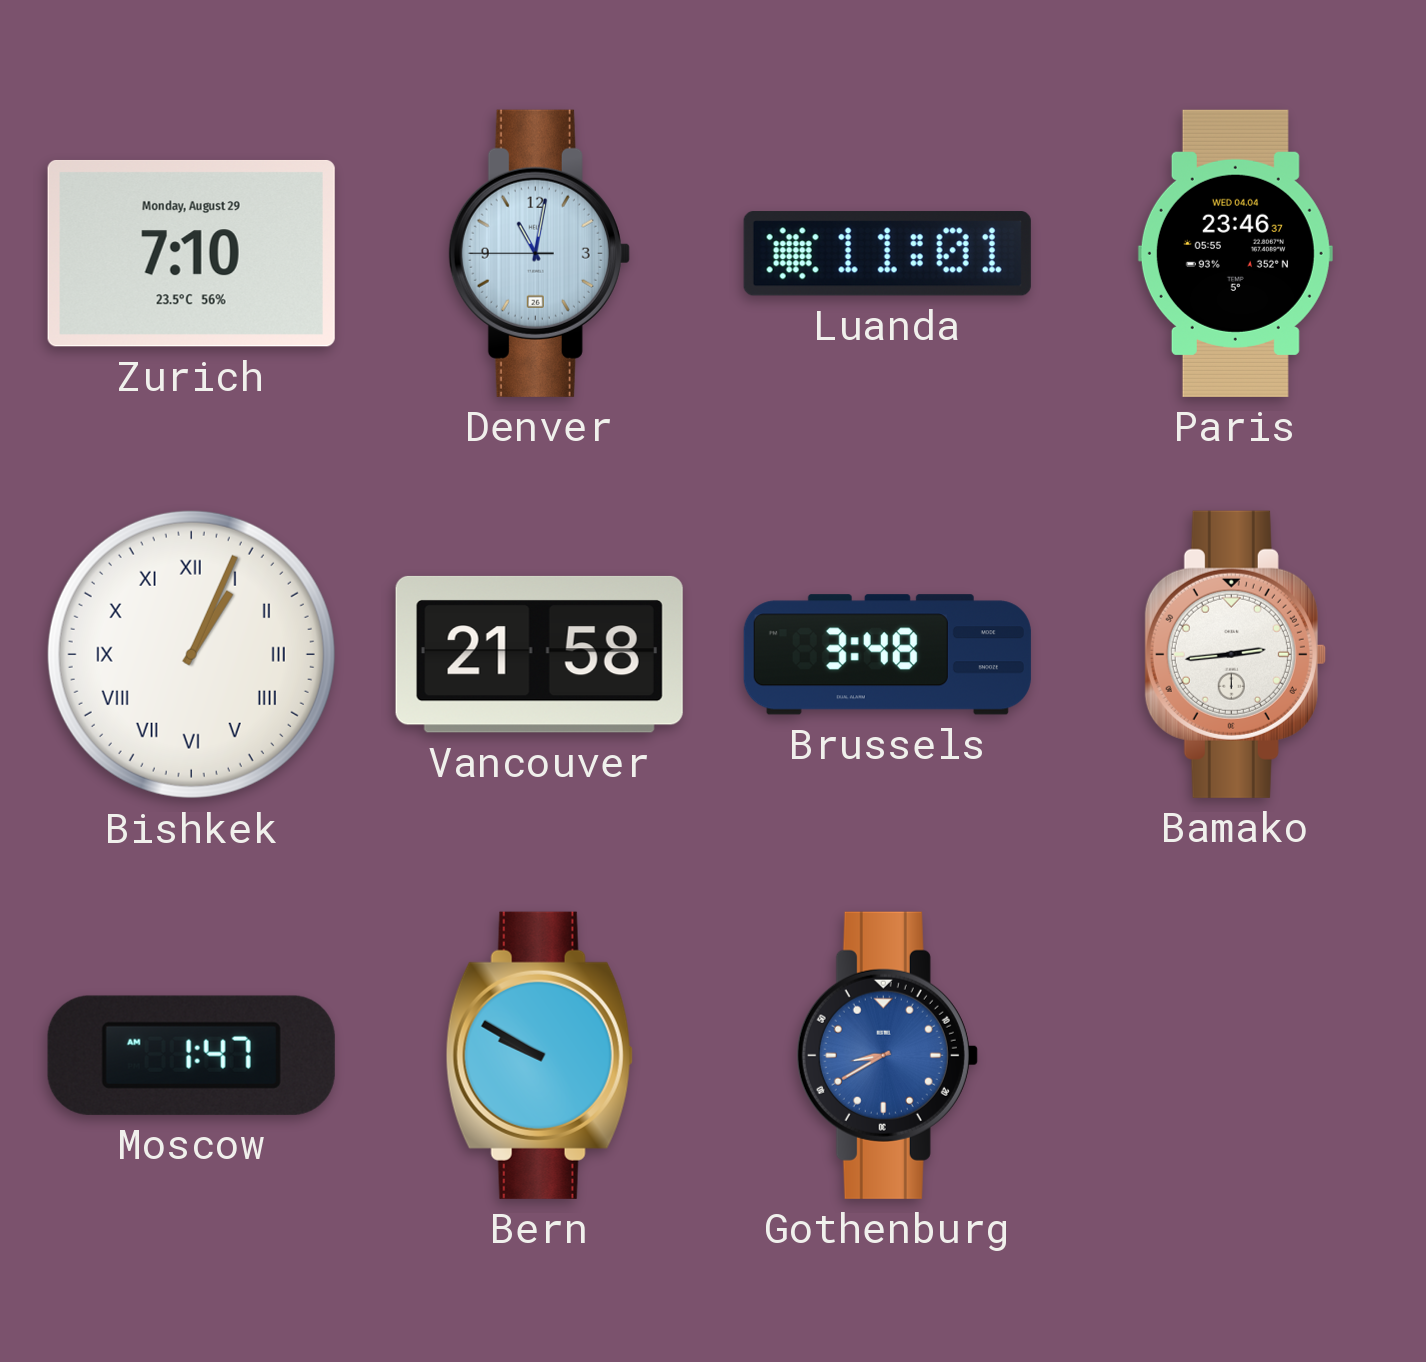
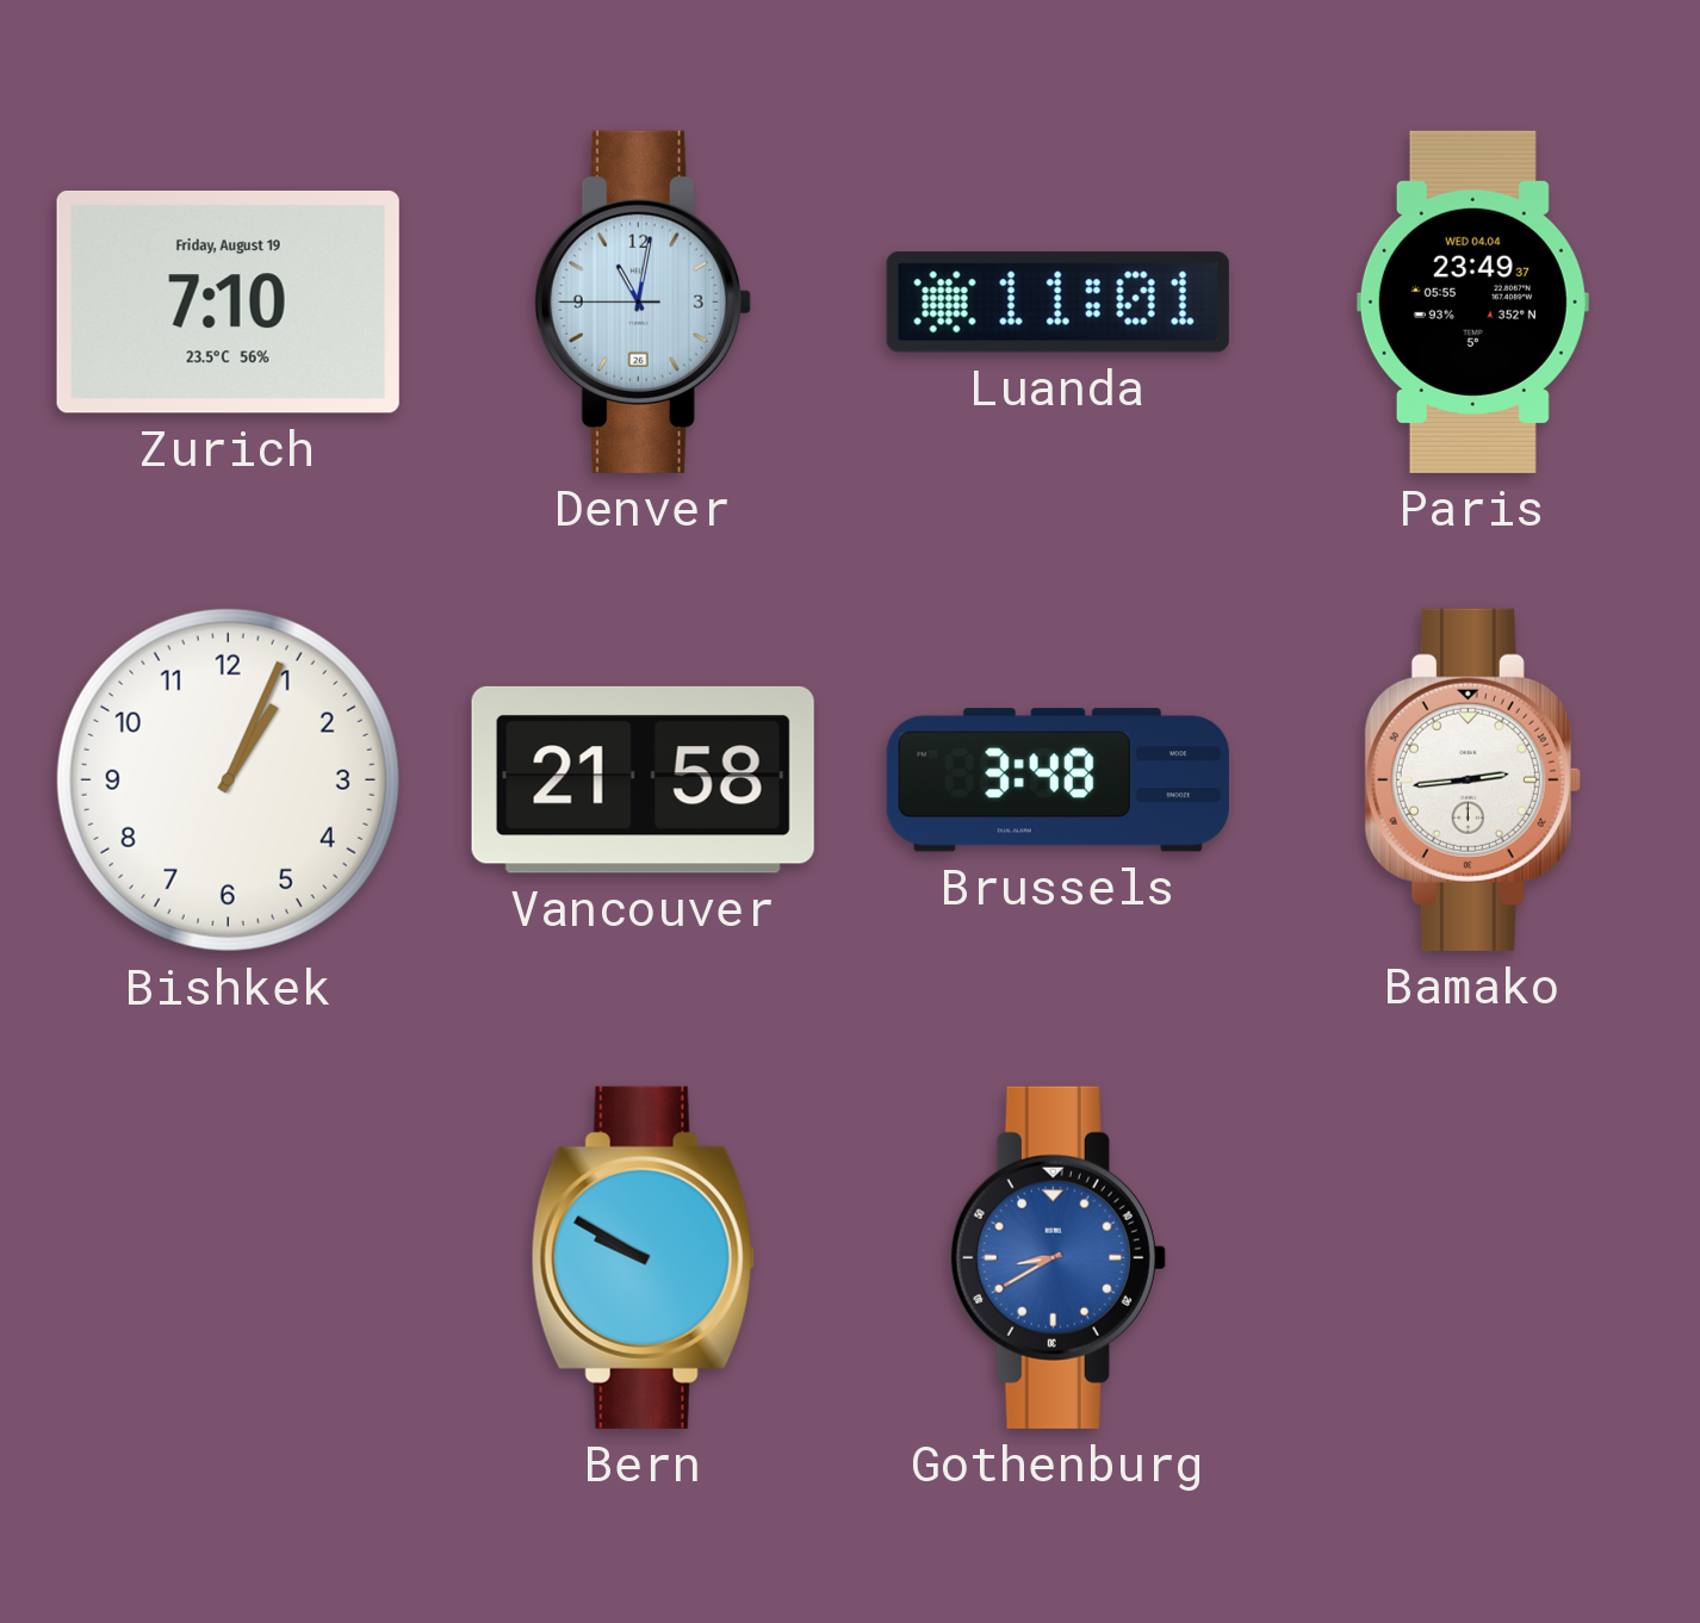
Zurich date: Monday, August 29 -> Friday, August 19 (228, 301)
Paris: 23:46 -> 23:49 (1472, 301)
Bishkek numerals: Roman -> Arabic (228, 779)
Moscow: 1:47 -> none (191, 1055)
